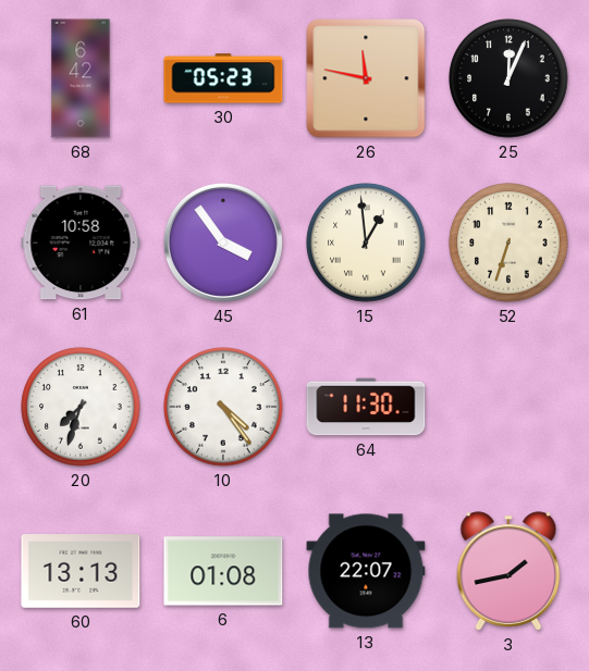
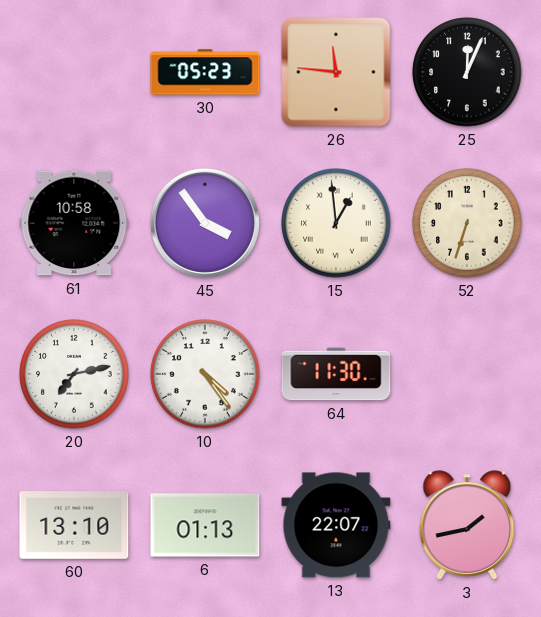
68: 6:42 -> none (81, 78)
26: 11:47 -> 11:46 (336, 72)
20: 7:33 -> 7:13 (74, 374)
60: 13:13 -> 13:10 (74, 526)
6: 01:08 -> 01:13 (205, 525)
